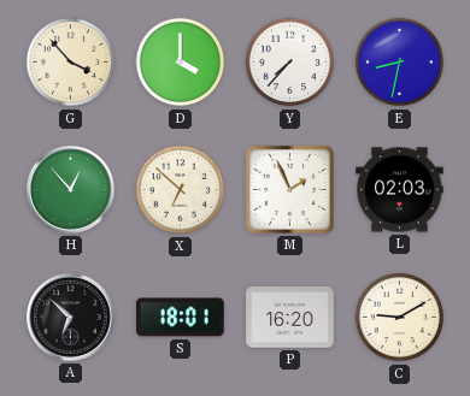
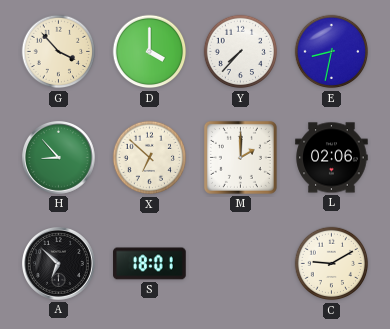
H: 12:53 -> 8:53 (59, 158)
M: 1:56 -> 2:00 (240, 157)
L: 02:03 -> 02:06 (332, 158)
P: 16:20 -> none (290, 318)
